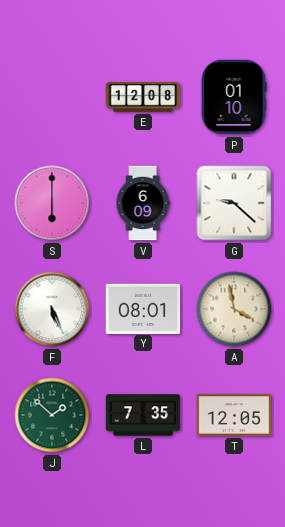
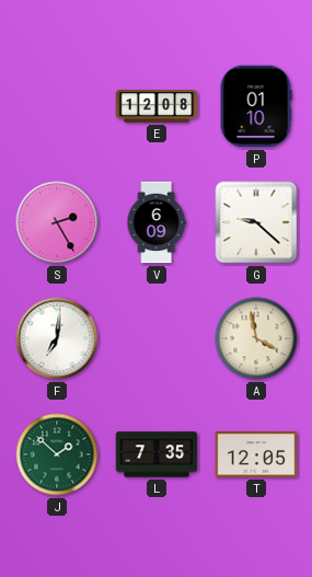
S: 6:00 -> 2:25 (57, 222)
F: 5:26 -> 7:01 (57, 338)
Y: 08:01 -> none (143, 308)
